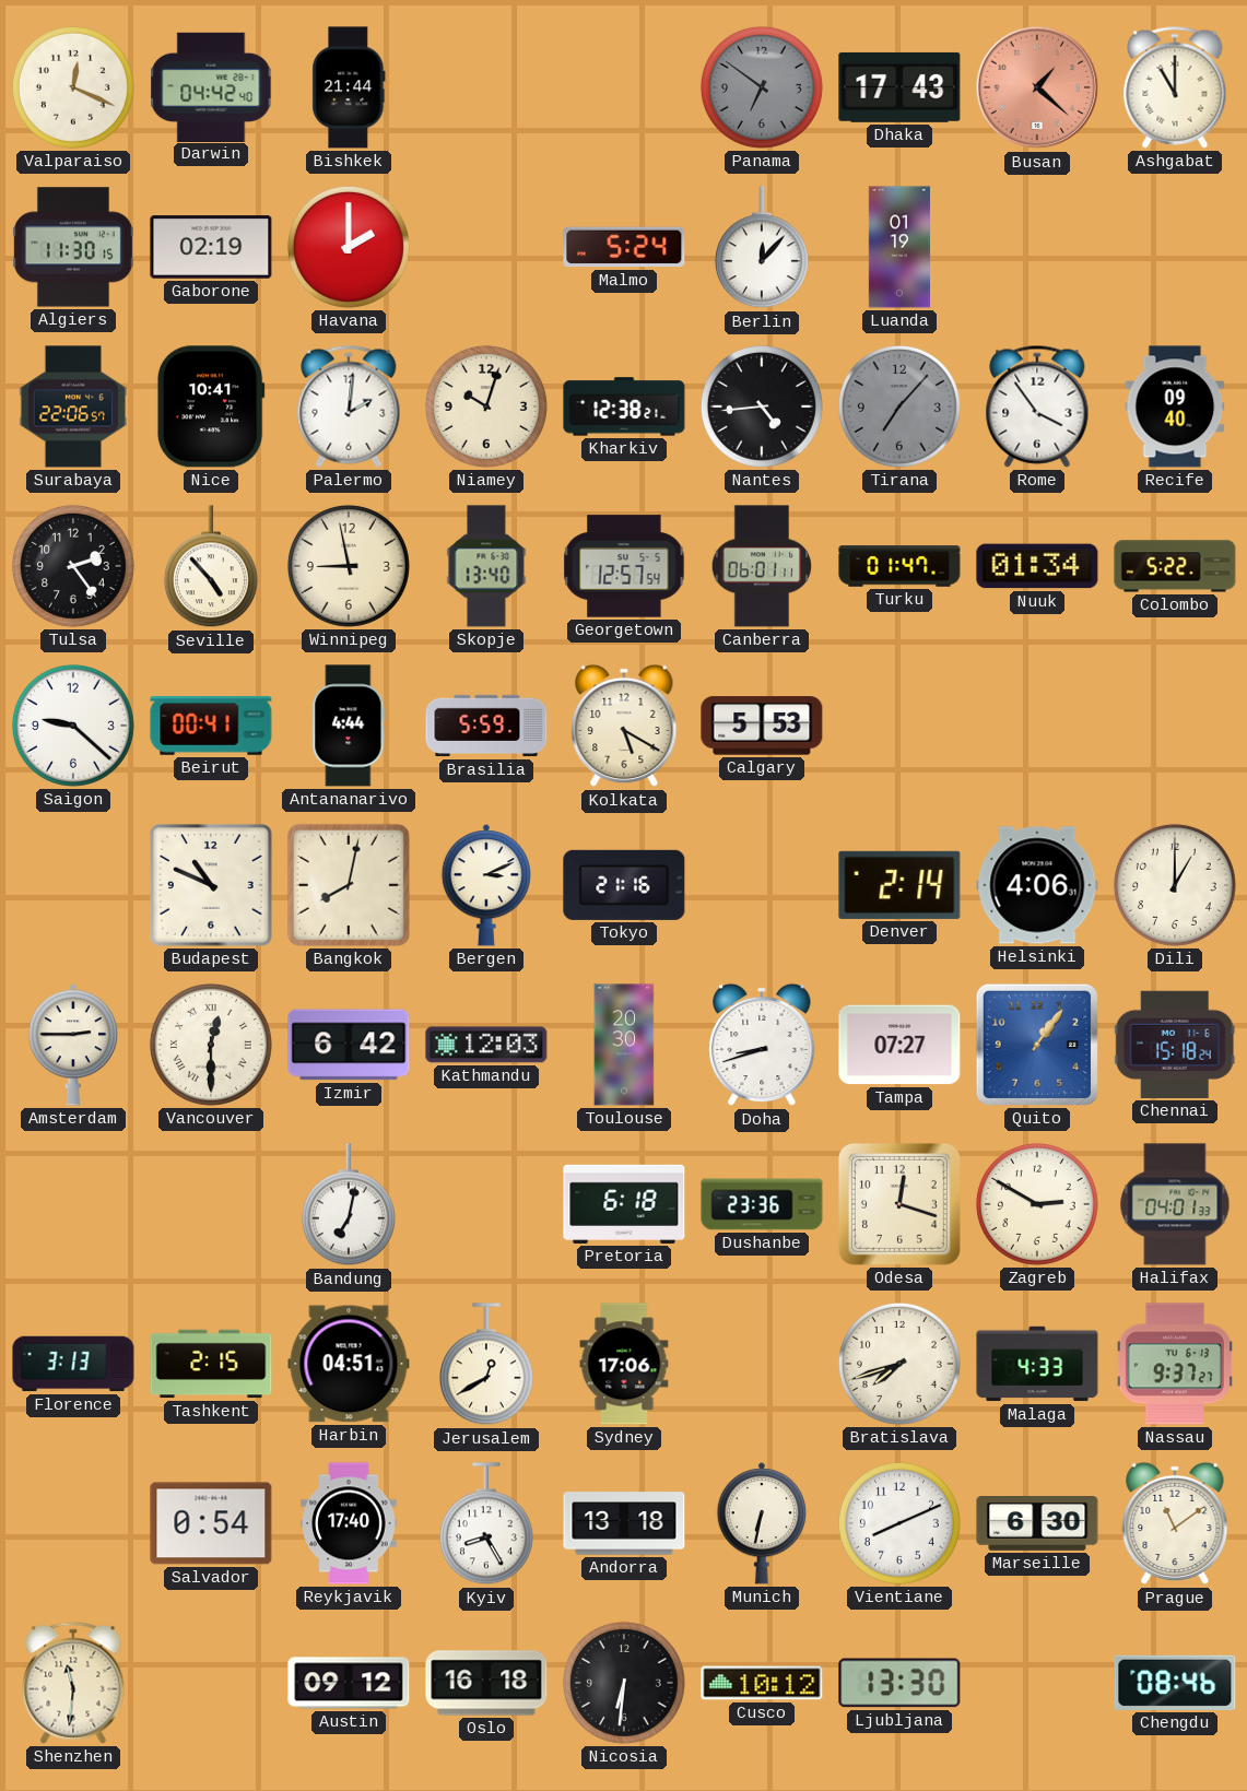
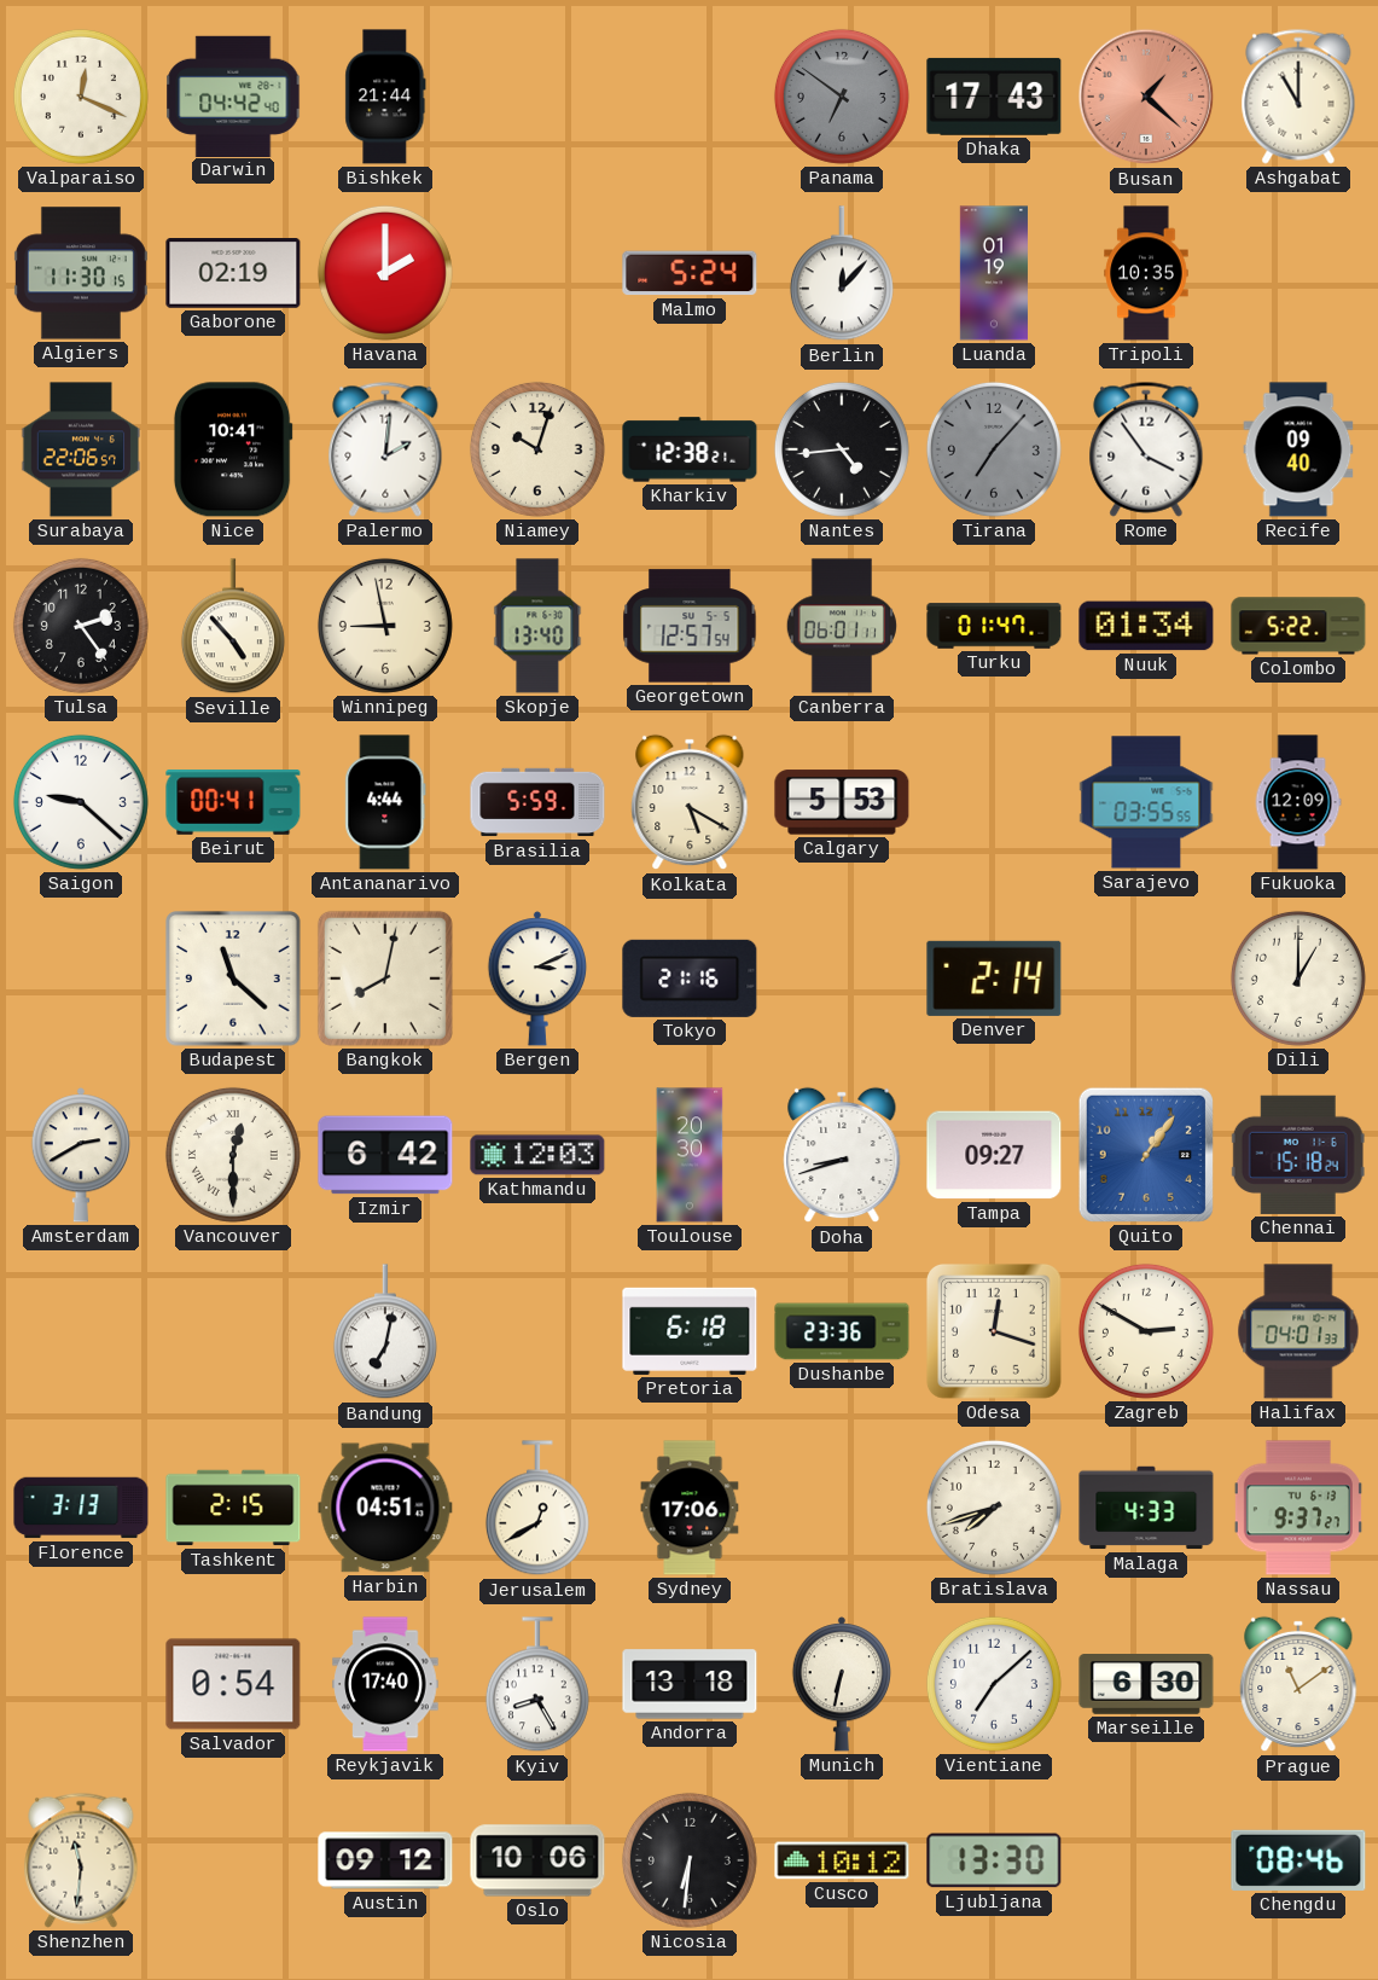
Tripoli: none -> 10:35 (1146, 273)
Sarajevo: none -> 03:55 (1146, 802)
Fukuoka: none -> 12:09 (1298, 802)
Budapest: 10:49 -> 11:22 (233, 979)
Helsinki: 4:06 -> none (1037, 885)
Amsterdam: 2:45 -> 2:40 (80, 1155)
Tampa: 07:27 -> 09:27 (994, 1155)
Vientiane: 8:11 -> 7:08 (994, 1684)
Oslo: 16:18 -> 10:06 (537, 1860)
